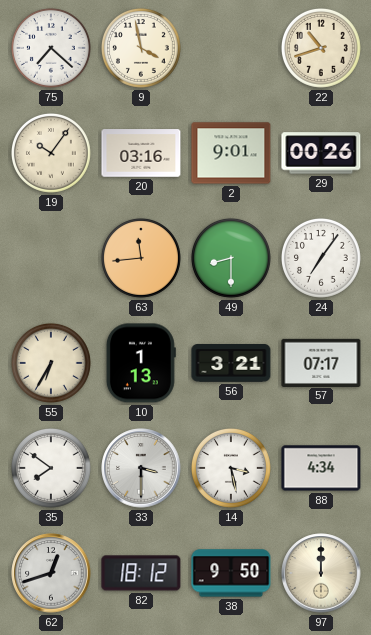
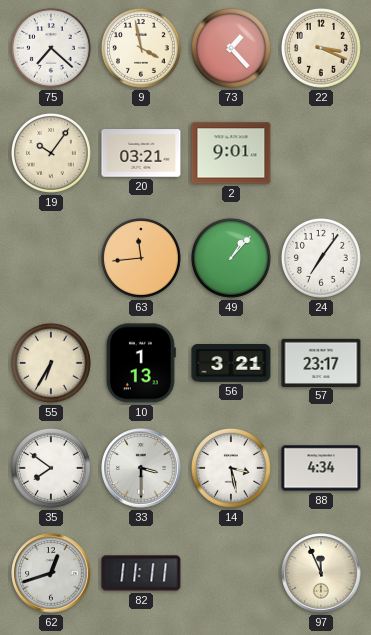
73: none -> 1:23 (231, 48)
22: 10:42 -> 3:19 (321, 48)
20: 03:16 -> 03:21 (141, 153)
29: 00:26 -> none (321, 153)
49: 8:30 -> 1:07 (231, 258)
57: 07:17 -> 23:17 (321, 362)
82: 18:12 -> 11:11 (141, 573)
38: 9:50 -> none (231, 573)
97: 12:00 -> 11:56 (321, 573)
